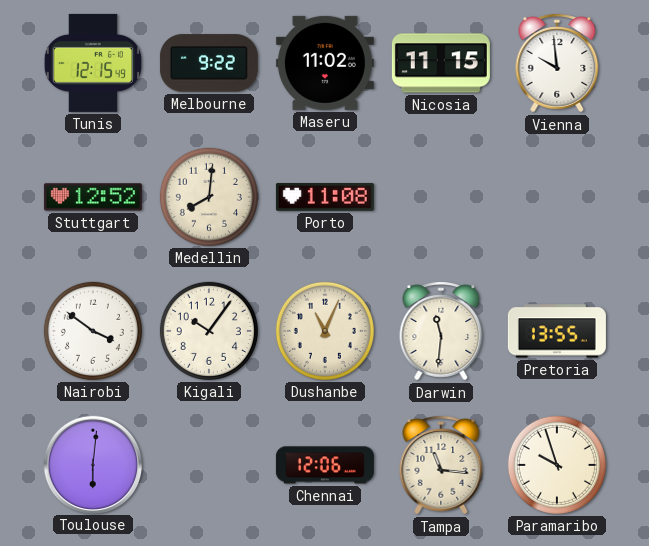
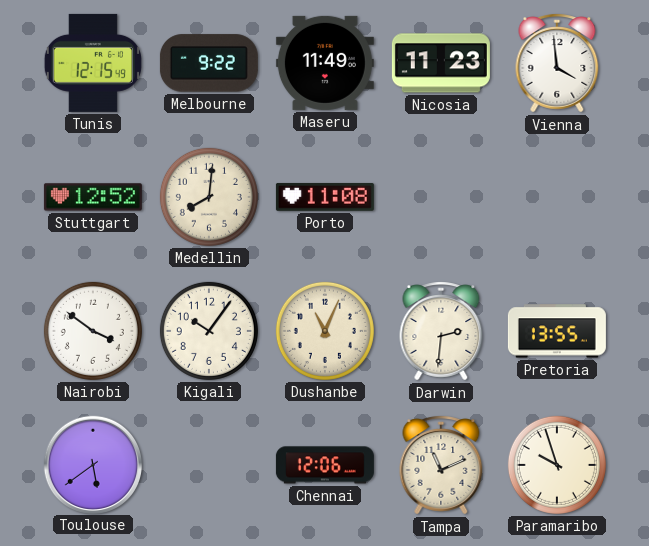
Maseru: 11:02 -> 11:49 (325, 63)
Nicosia: 11:15 -> 11:23 (441, 63)
Vienna: 9:59 -> 3:59 (557, 63)
Darwin: 11:31 -> 2:31 (441, 331)
Toulouse: 6:01 -> 5:39 (92, 464)
Tampa: 11:16 -> 11:11 (441, 465)
